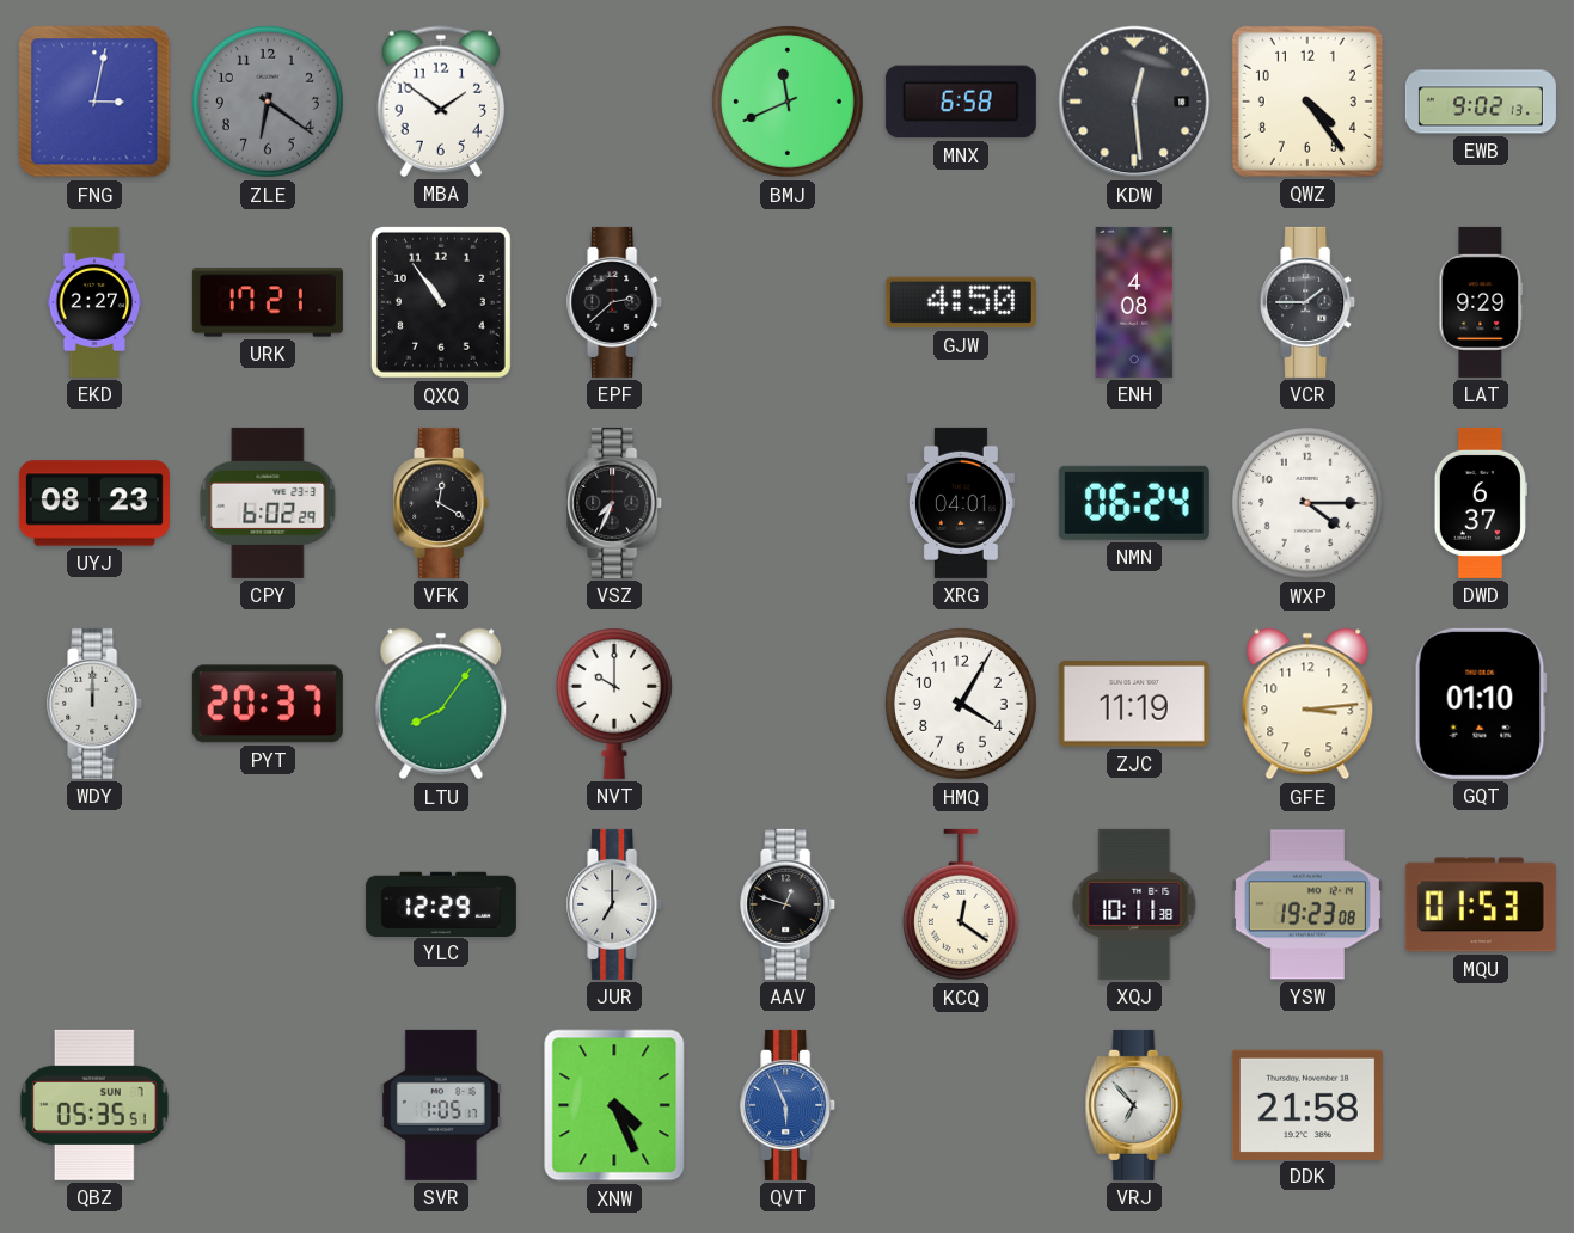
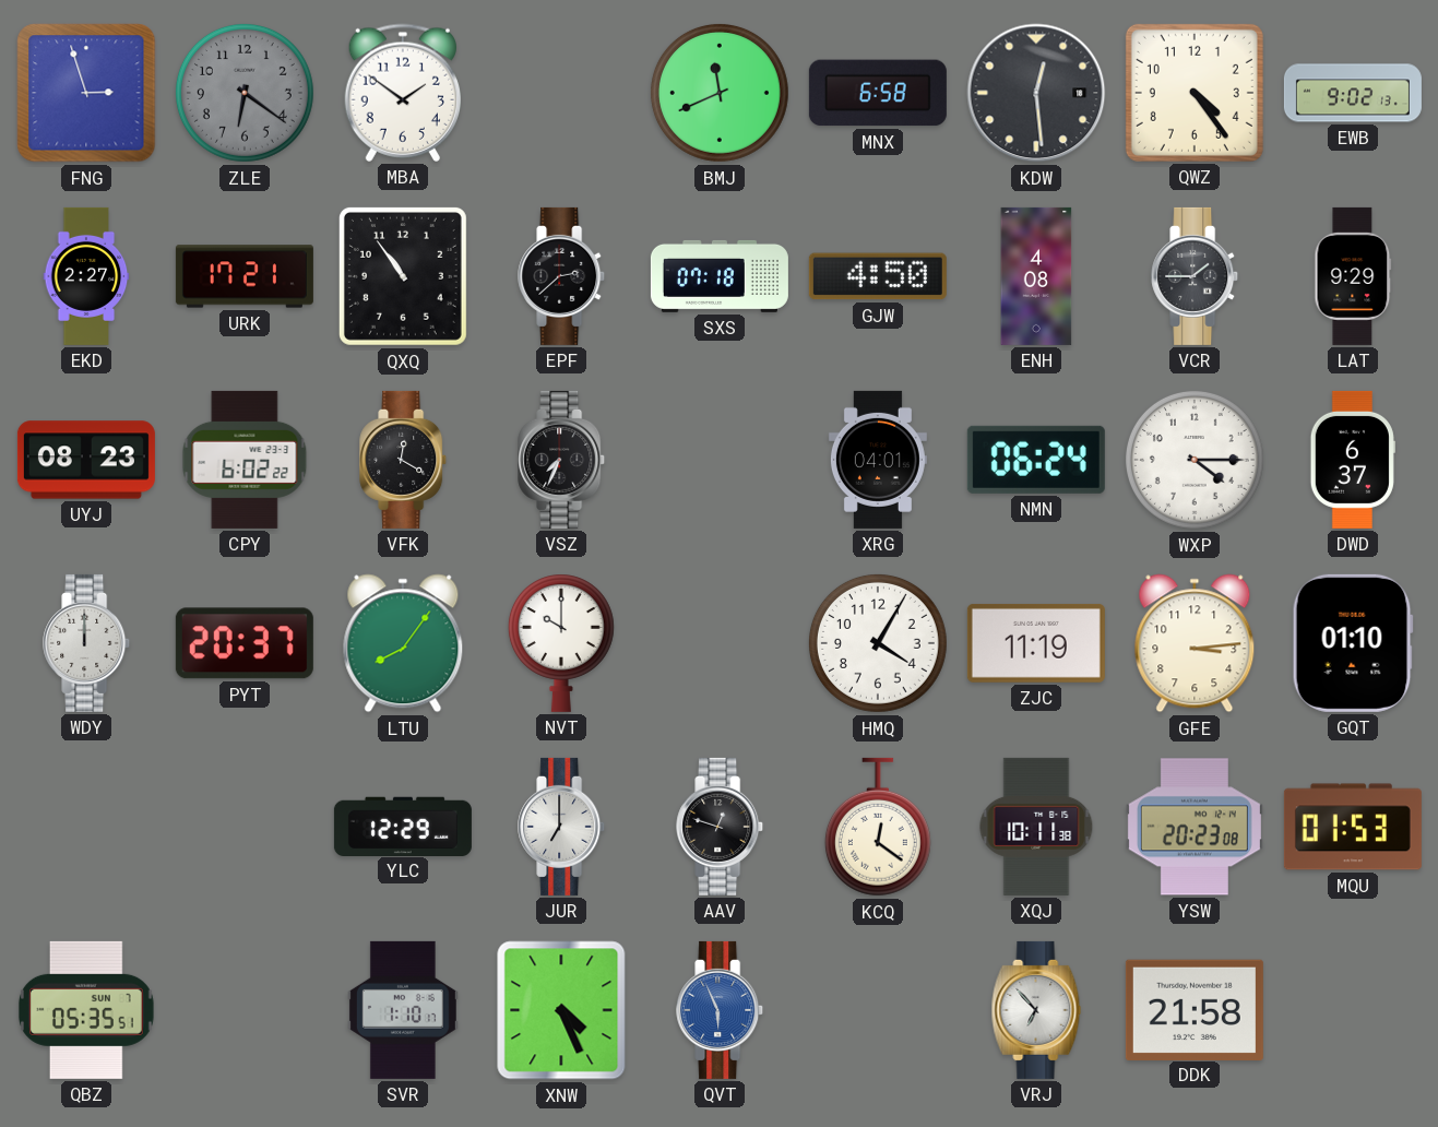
FNG: 3:02 -> 2:57 (86, 93)
SXS: none -> 07:18 (720, 276)
CPY: 6:02:29 -> 6:02:22 (245, 460)
YSW: 19:23 -> 20:23 (1195, 827)
SVR: 1:05 -> 1:10 (403, 1010)
